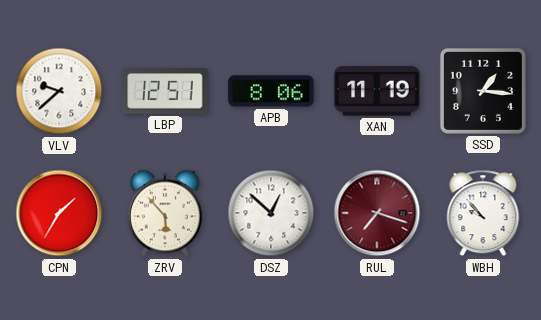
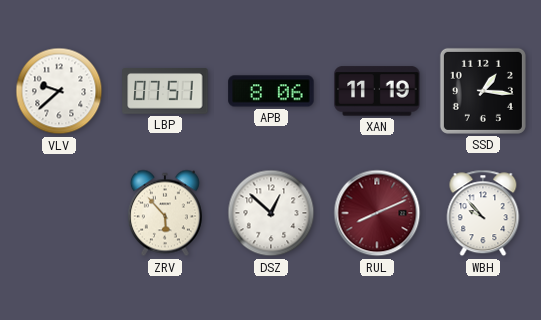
LBP: 12:51 -> 07:51 (165, 91)
CPN: 1:35 -> none (59, 213)
RUL: 7:18 -> 8:11 (377, 213)
